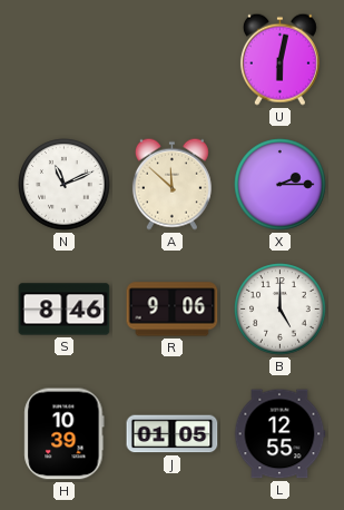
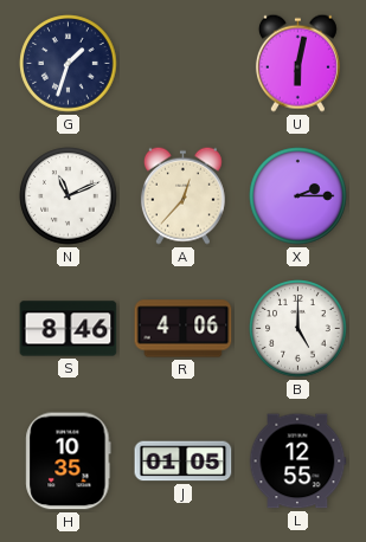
G: none -> 1:33 (69, 64)
A: 11:52 -> 12:37 (182, 195)
R: 9:06 -> 4:06 (184, 329)
H: 10:39 -> 10:35 (69, 462)
